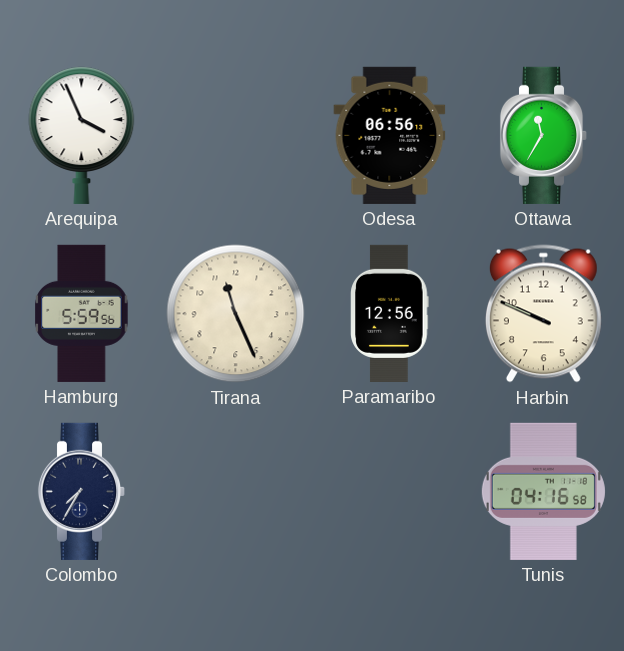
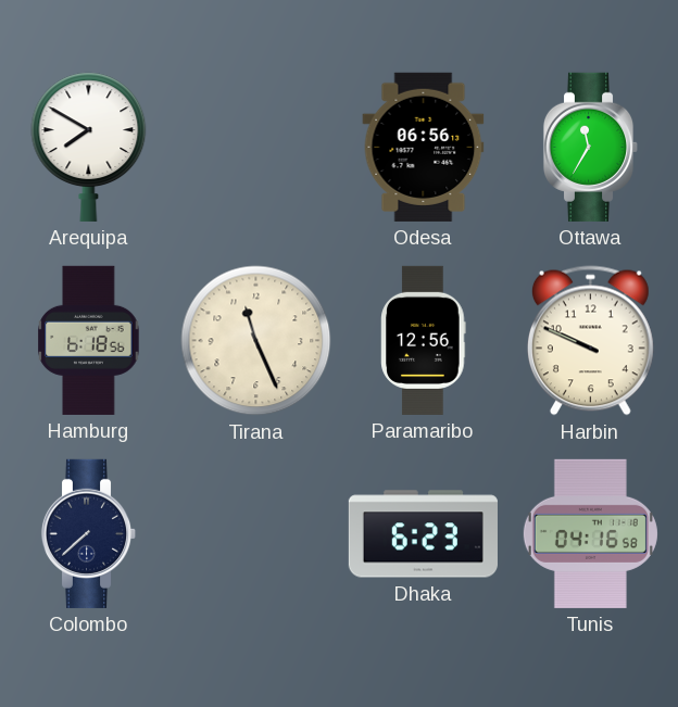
Arequipa: 3:56 -> 7:50 (89, 147)
Hamburg: 5:59 -> 6:18 (89, 340)
Colombo: 7:35 -> 7:38 (89, 533)
Dhaka: none -> 6:23 (423, 534)
